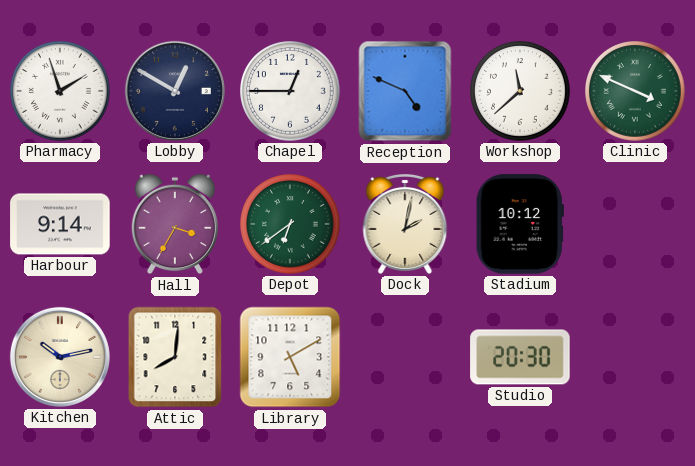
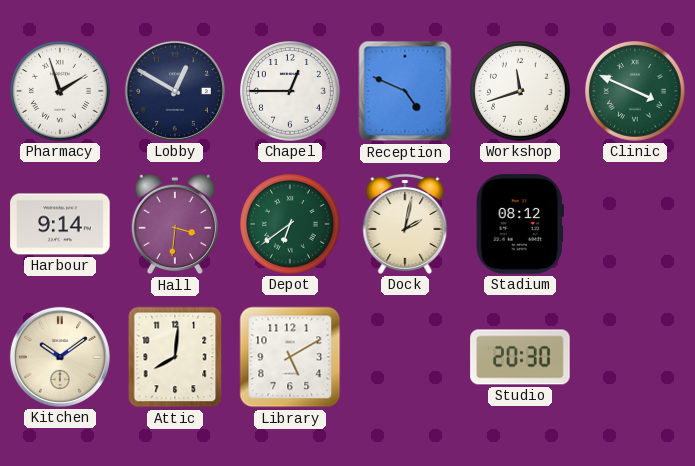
Workshop: 11:38 -> 11:42 (521, 92)
Hall: 3:35 -> 3:31 (174, 224)
Stadium: 10:12 -> 08:12 (520, 224)
Kitchen: 10:13 -> 10:09 (60, 357)
